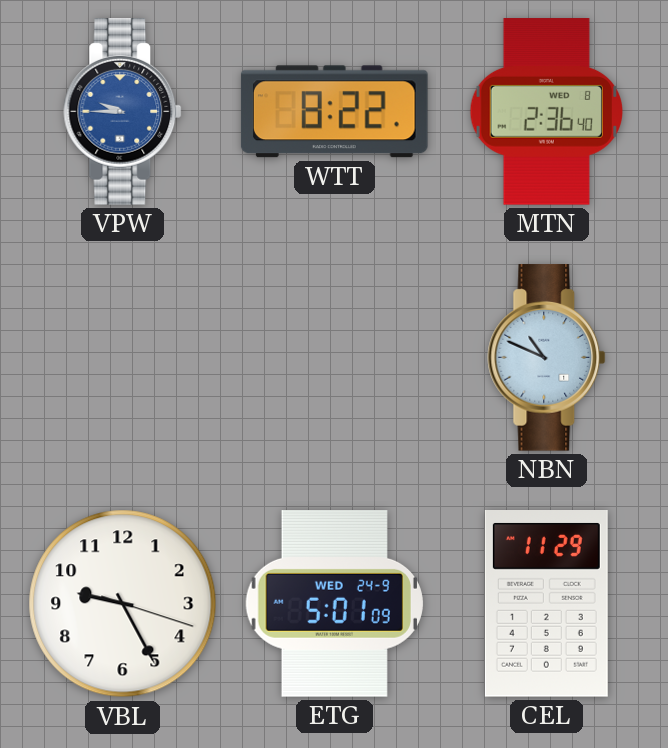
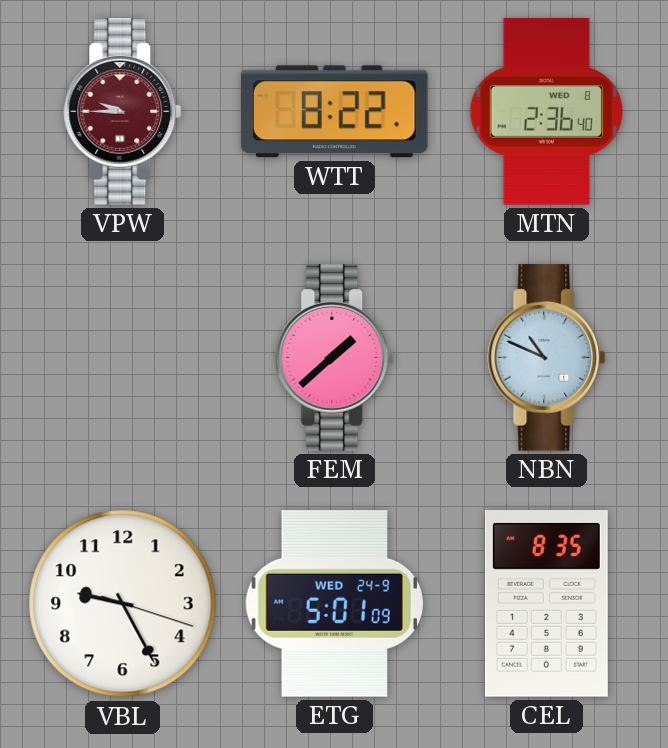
VPW dial: blue -> burgundy (123, 112)
FEM: none -> 1:38 (335, 358)
CEL: 11:29 -> 8:35 (546, 604)
